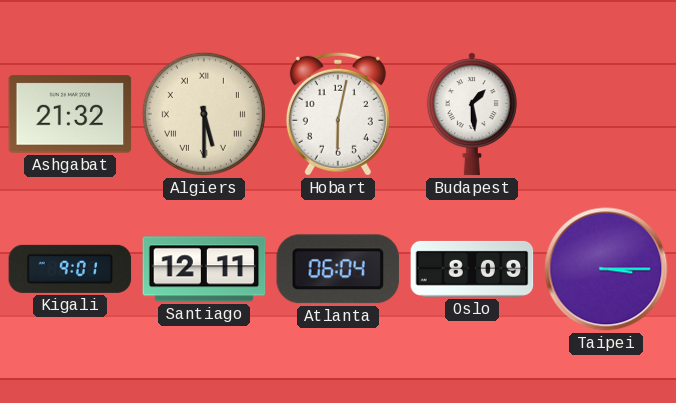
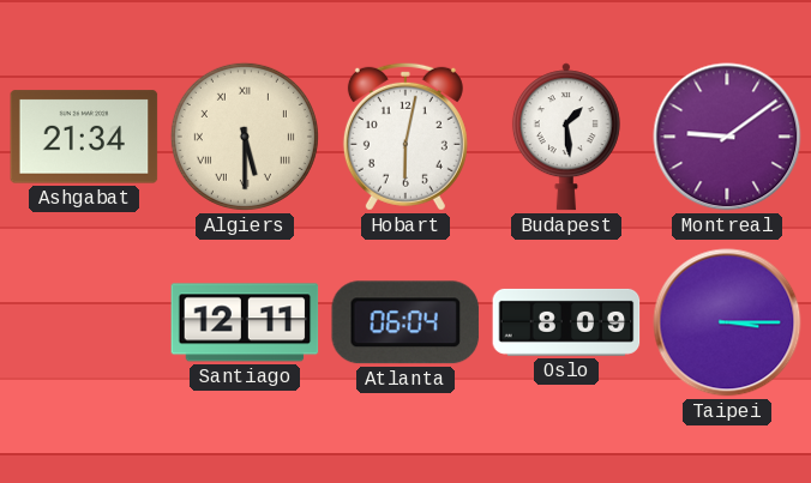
Ashgabat: 21:32 -> 21:34 (84, 137)
Montreal: none -> 9:09 (727, 137)
Kigali: 9:01 -> none (70, 269)
